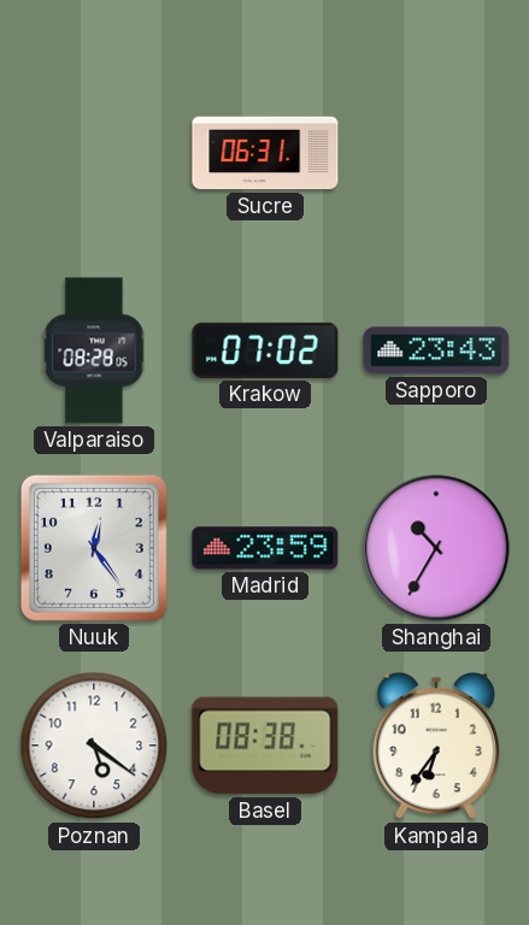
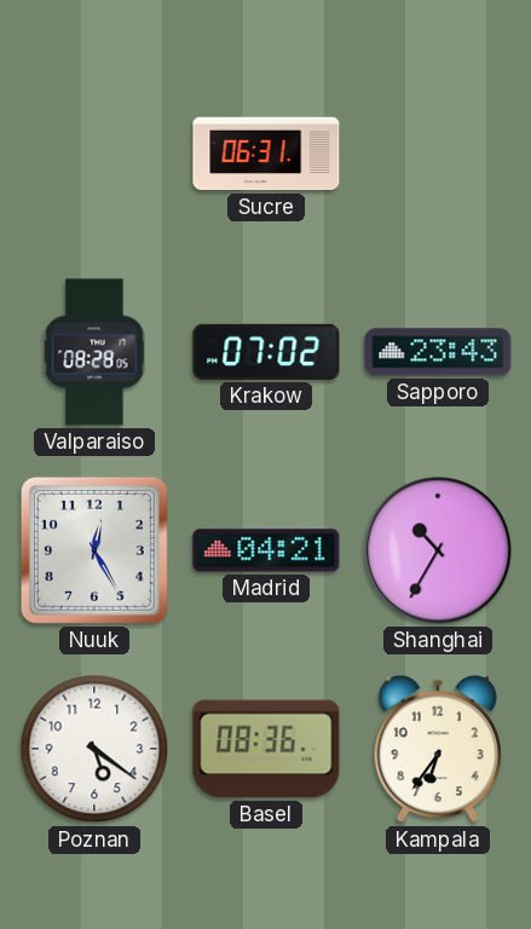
Nuuk: 12:24 -> 12:25 (94, 550)
Madrid: 23:59 -> 04:21 (266, 550)
Basel: 08:38 -> 08:36 (266, 749)
